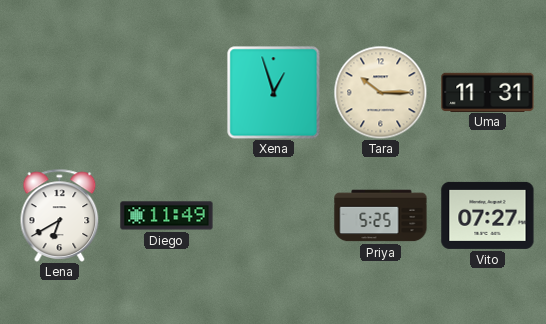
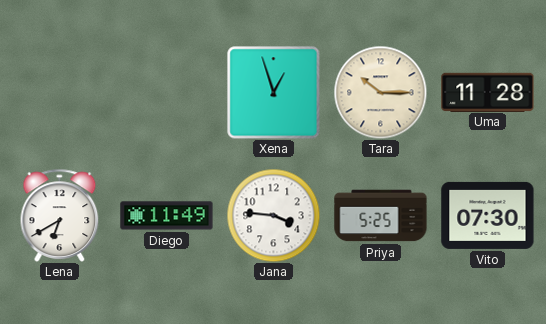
Uma: 11:31 -> 11:28 (488, 92)
Jana: none -> 3:46 (273, 215)
Vito: 07:27 -> 07:30 (488, 215)
